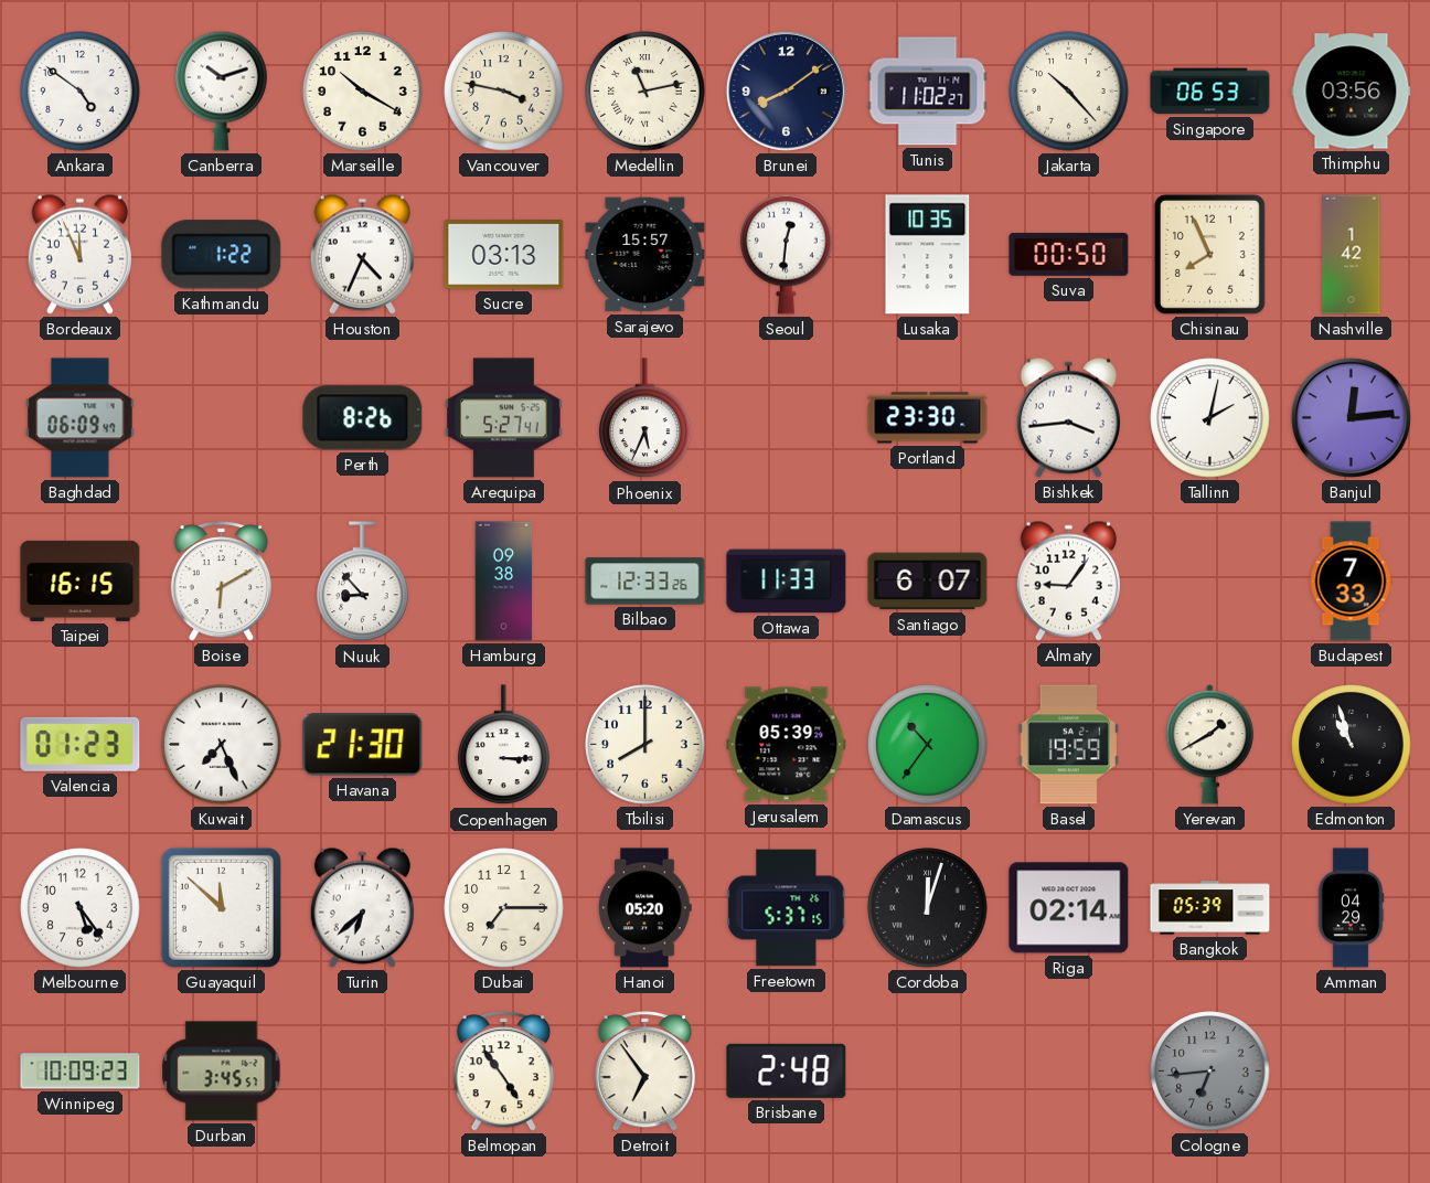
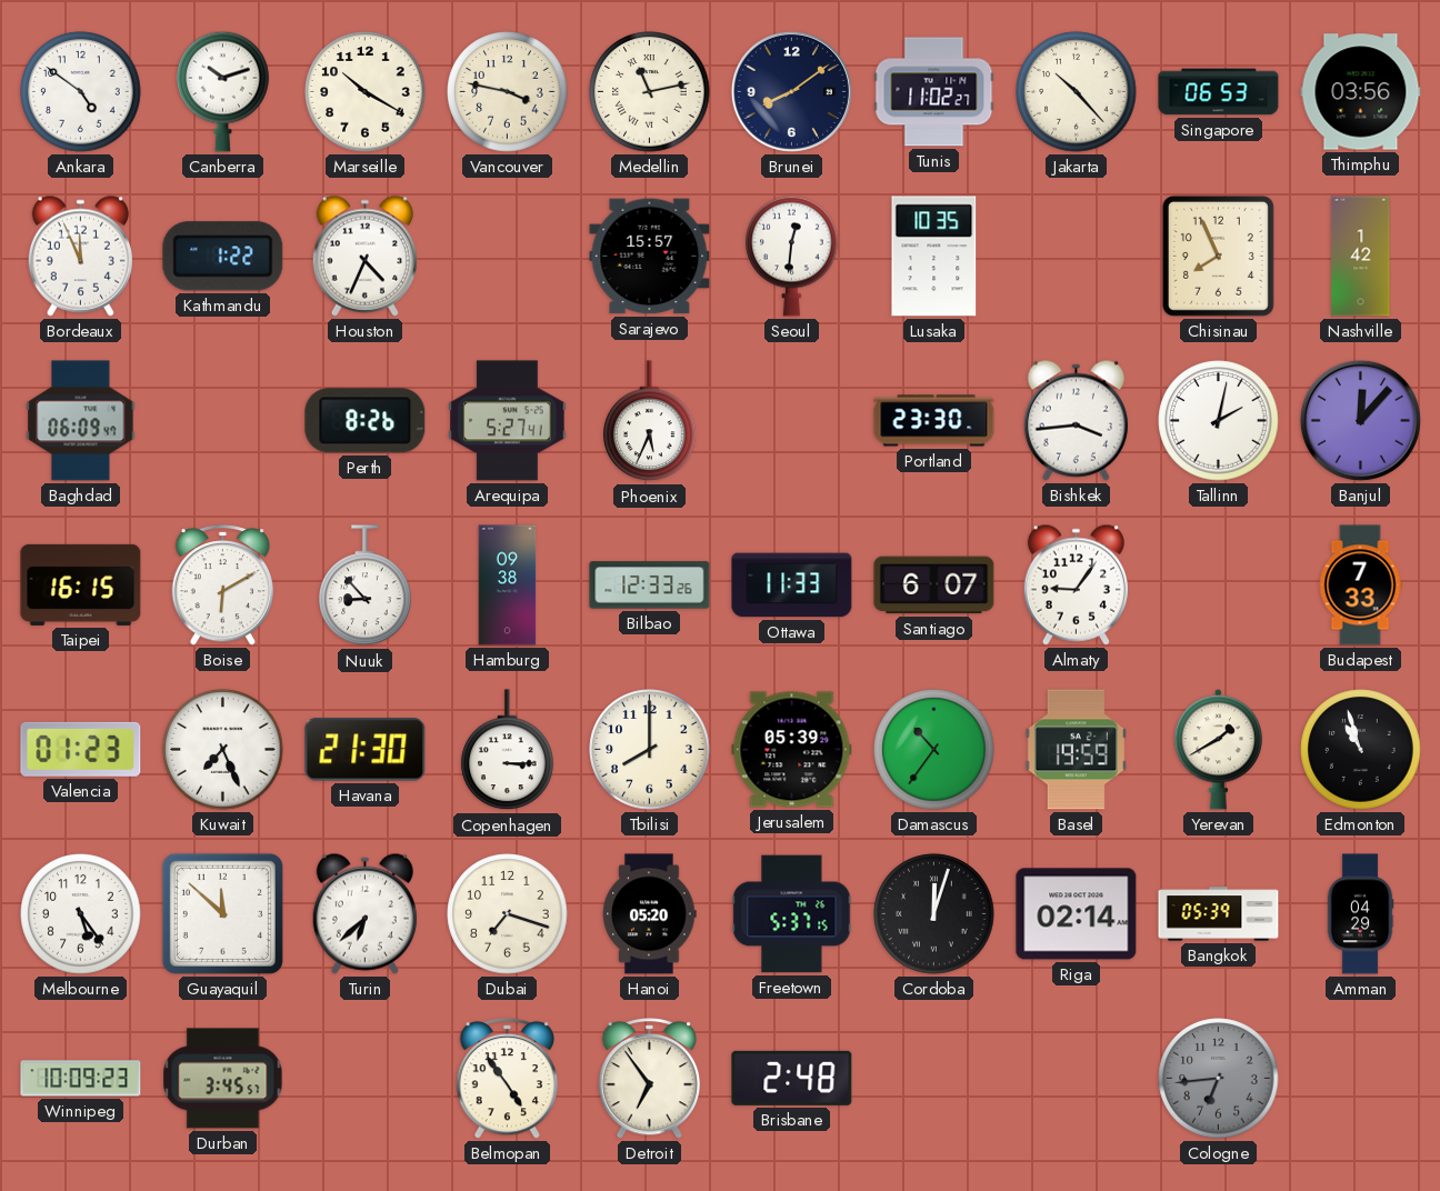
Sucre: 03:13 -> none (504, 255)
Suva: 00:50 -> none (1069, 254)
Banjul: 12:14 -> 12:07 (1360, 420)
Dubai: 7:15 -> 7:18 (508, 914)
